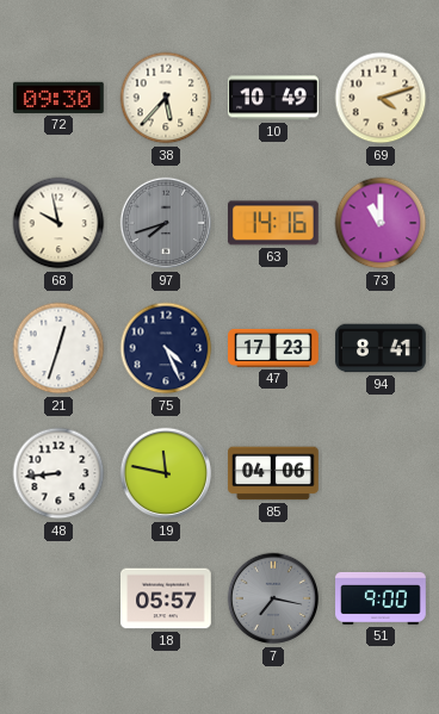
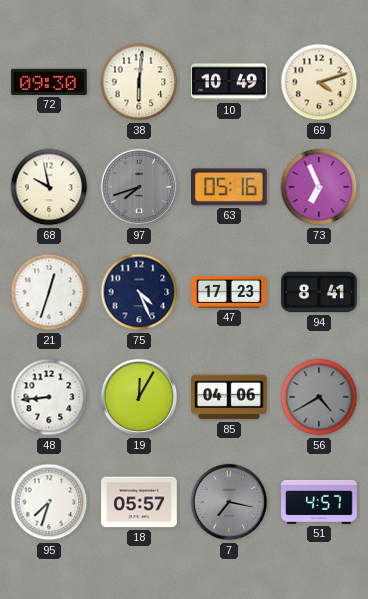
38: 5:37 -> 6:01 (139, 82)
63: 14:16 -> 05:16 (230, 187)
73: 11:00 -> 6:56 (319, 187)
19: 11:47 -> 12:05 (139, 397)
56: none -> 4:40 (319, 397)
95: none -> 7:33 (49, 502)
51: 9:00 -> 4:57 (319, 502)
